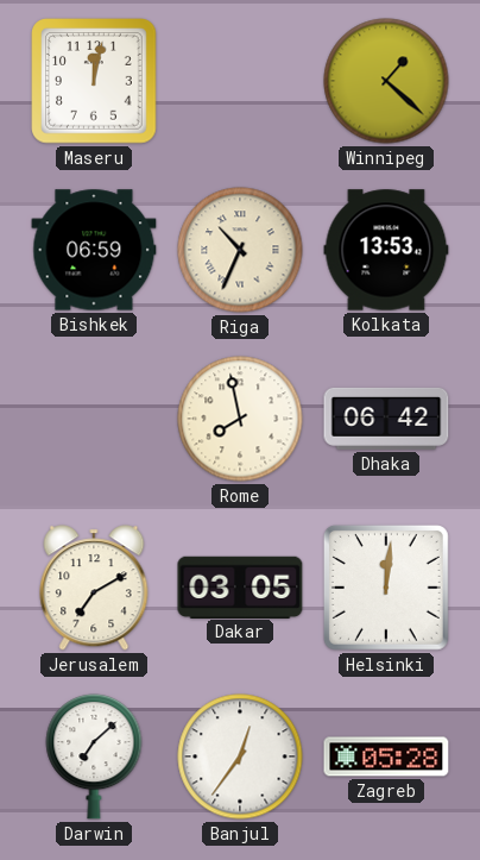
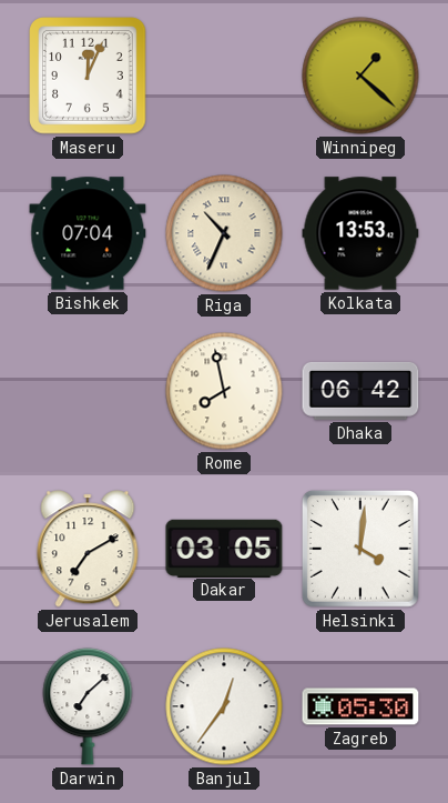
Maseru: 12:02 -> 12:04 (88, 76)
Bishkek: 06:59 -> 07:04 (88, 233)
Helsinki: 12:01 -> 4:01 (360, 549)
Zagreb: 05:28 -> 05:30 (360, 706)
